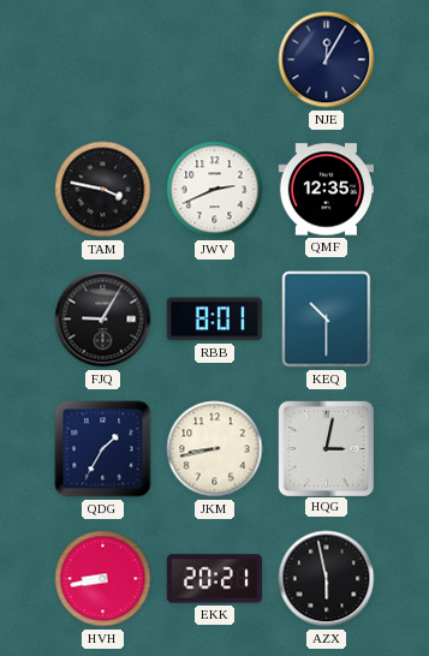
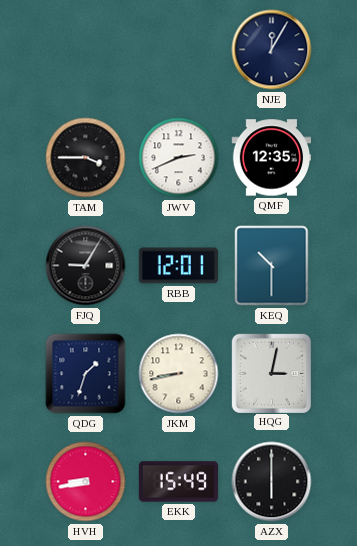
TAM: 3:47 -> 3:45 (86, 158)
RBB: 8:01 -> 12:01 (178, 266)
QDG: 1:35 -> 1:33 (86, 374)
EKK: 20:21 -> 15:49 (179, 482)
AZX: 5:58 -> 6:00 (272, 482)
